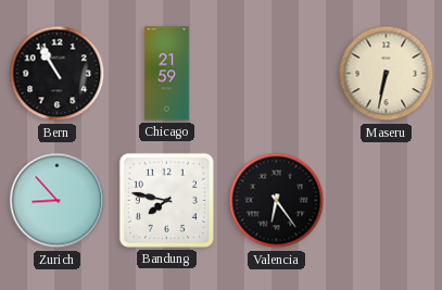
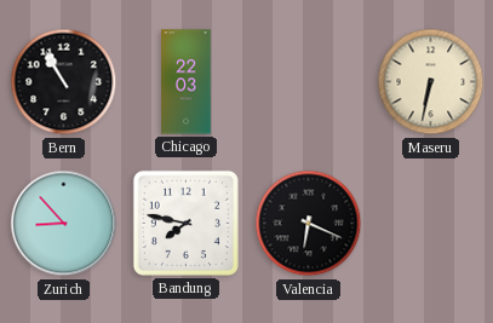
Chicago: 21:59 -> 22:03 (187, 82)
Valencia: 6:24 -> 6:19 (309, 224)
